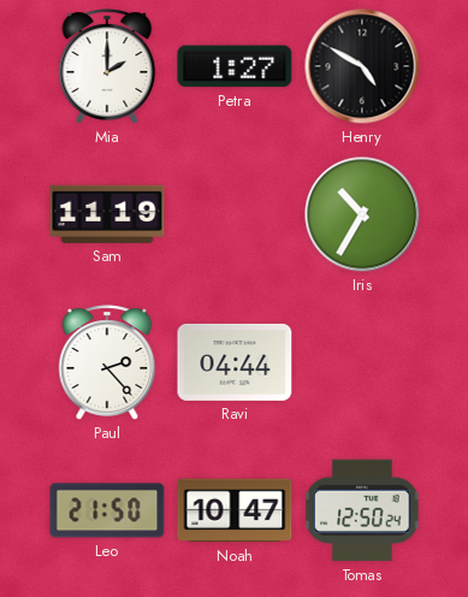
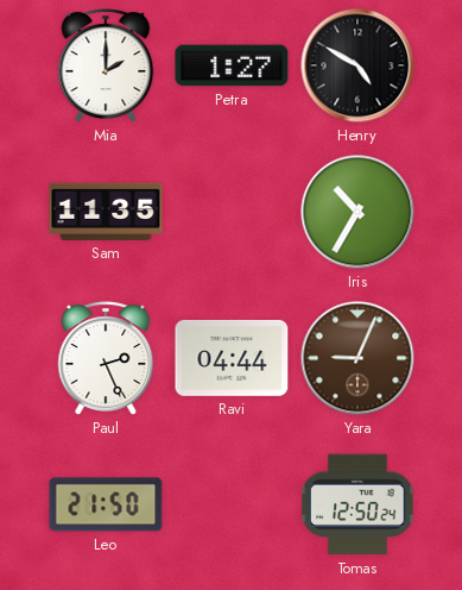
Sam: 11:19 -> 11:35 (106, 212)
Paul: 2:23 -> 2:26 (106, 358)
Yara: none -> 9:04 (357, 358)
Noah: 10:47 -> none (235, 510)
